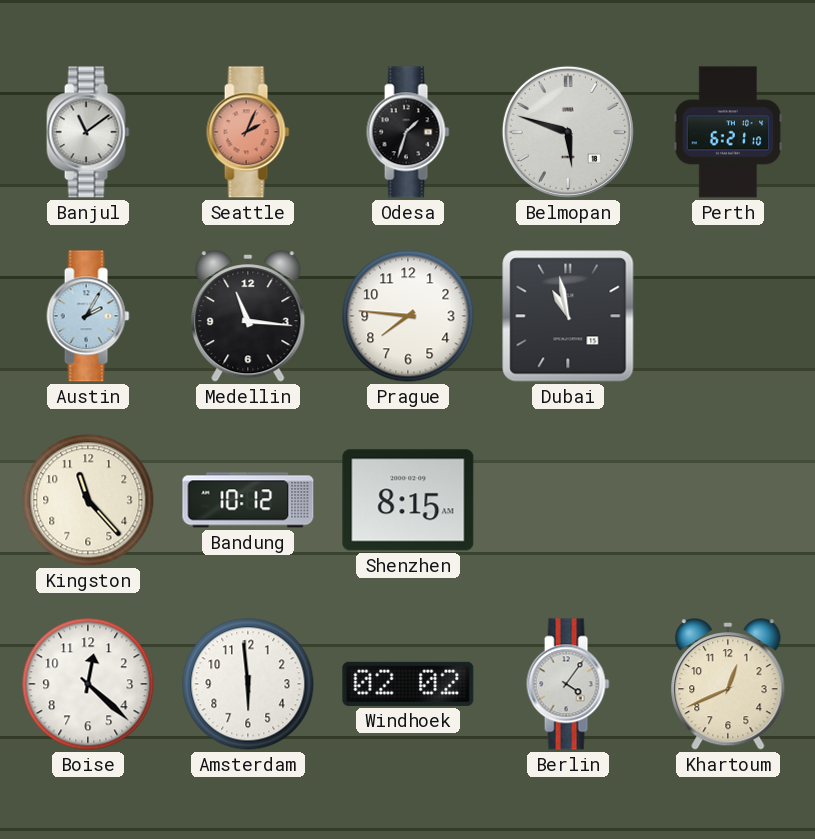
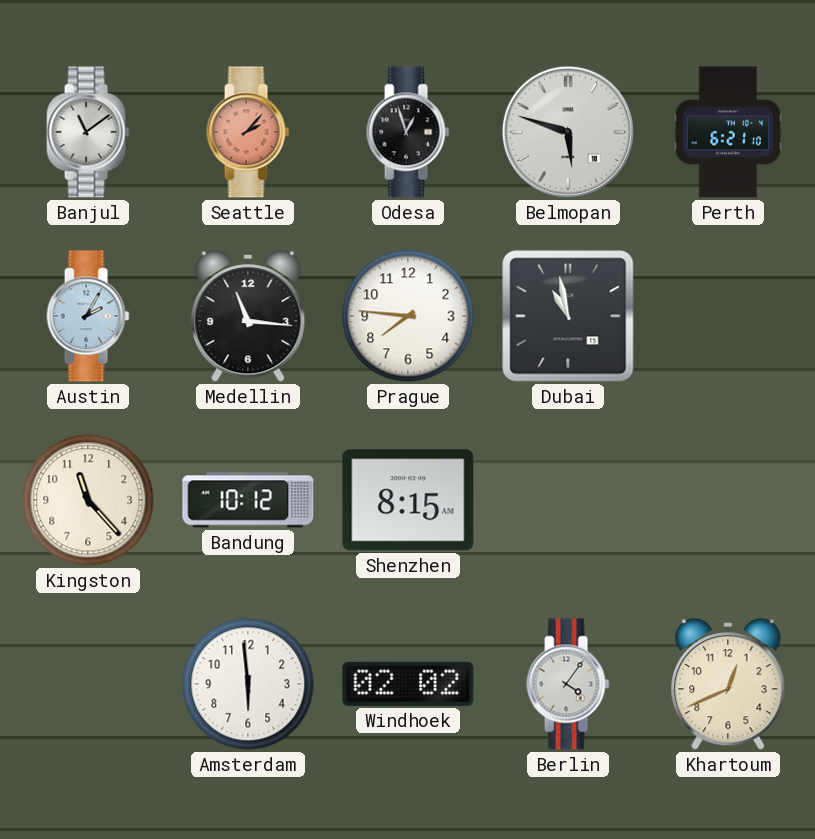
Seattle: 2:04 -> 2:07 (248, 132)
Odesa: 1:33 -> 12:57 (408, 132)
Boise: 12:22 -> none (88, 684)
